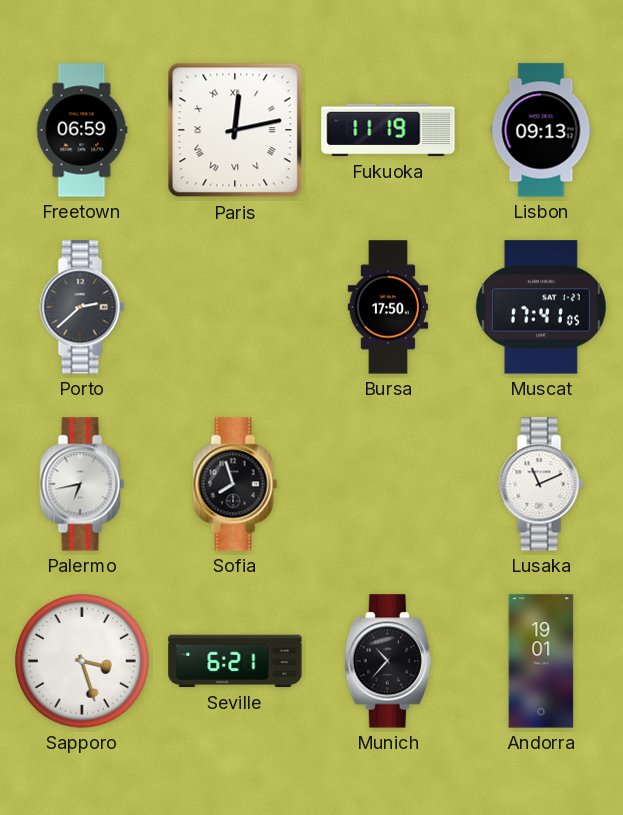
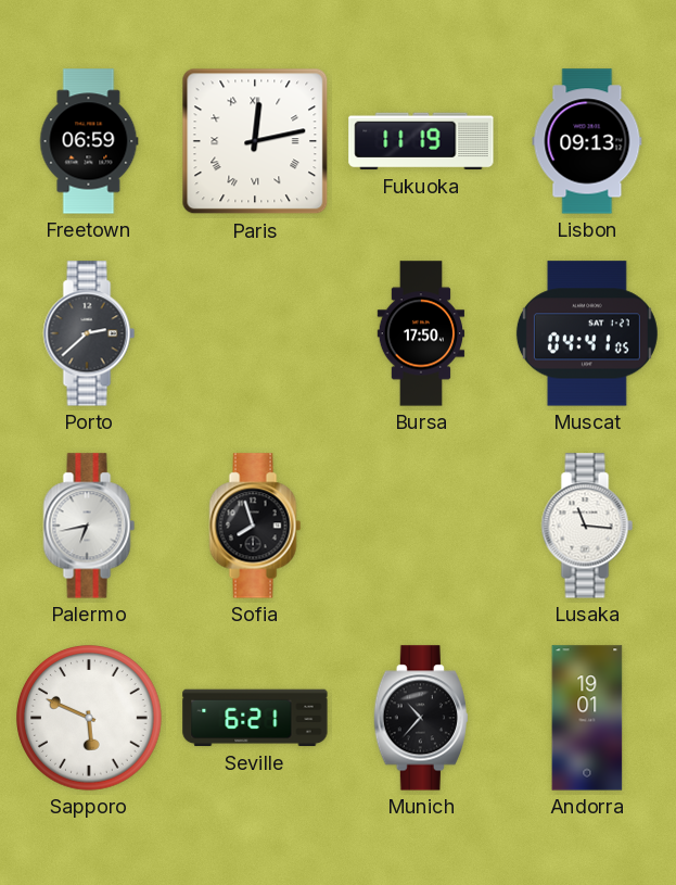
Muscat: 17:41 -> 04:41 (587, 333)
Lusaka: 11:11 -> 11:16 (587, 526)
Sapporo: 3:27 -> 5:49 (90, 719)
